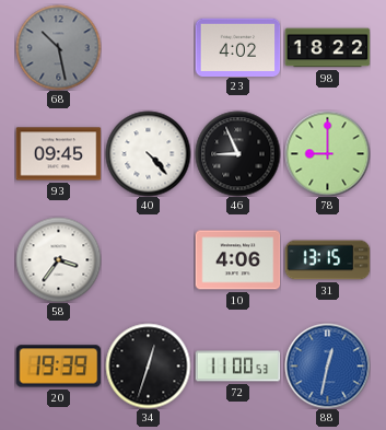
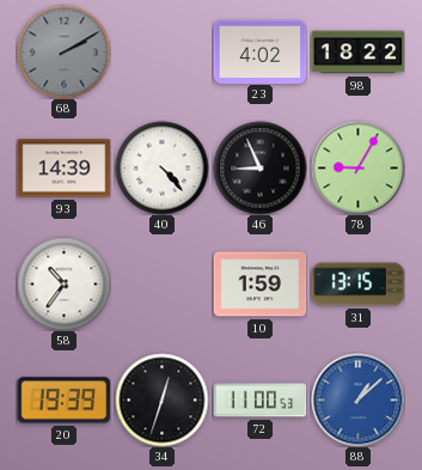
68: 10:28 -> 2:10 (63, 51)
93: 09:45 -> 14:39 (63, 169)
78: 9:00 -> 9:05 (357, 167)
58: 3:36 -> 10:36 (63, 283)
10: 4:06 -> 1:59 (259, 285)
88: 12:32 -> 1:08 (357, 399)
